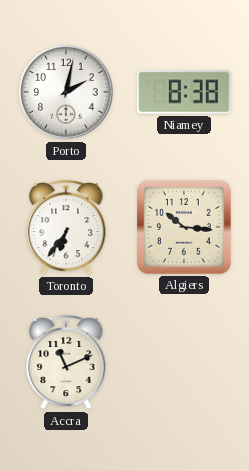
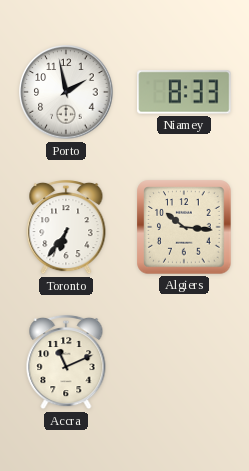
Porto: 2:02 -> 1:58 (66, 92)
Niamey: 8:38 -> 8:33 (184, 92)
